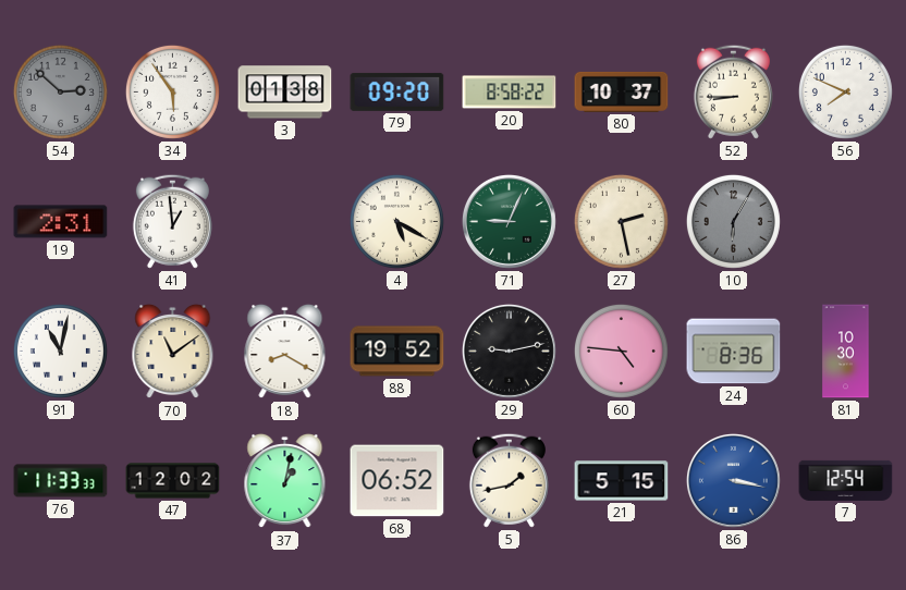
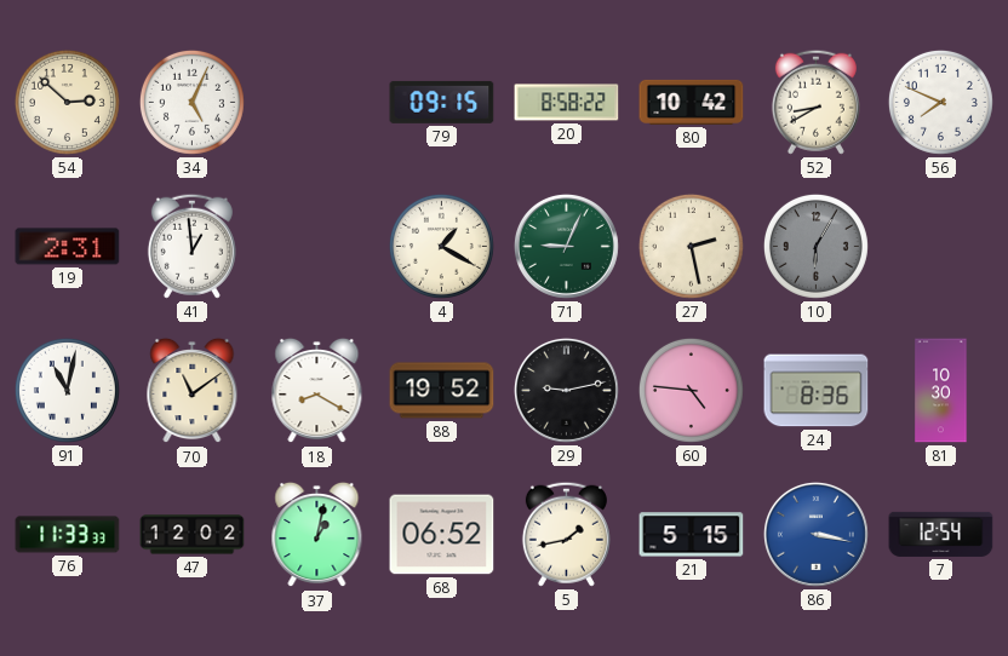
54 dial: grey -> cream (67, 102)
34: 5:54 -> 5:04 (191, 102)
3: 01:38 -> none (285, 93)
79: 09:20 -> 09:15 (442, 102)
80: 10:37 -> 10:42 (692, 102)
52: 8:45 -> 8:40 (815, 102)
4: 5:20 -> 1:20 (441, 246)
